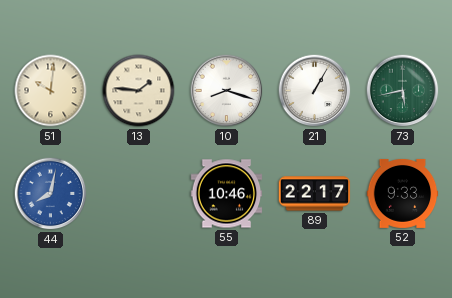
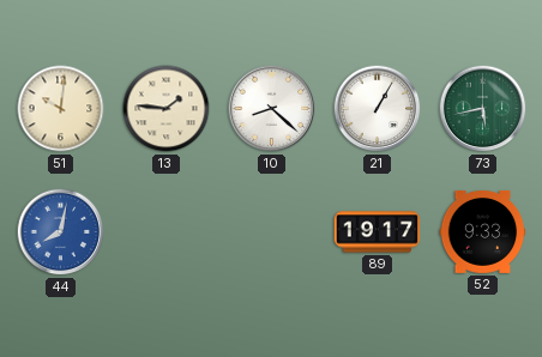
10: 8:18 -> 8:22 (272, 109)
55: 10:46 -> none (227, 194)
89: 22:17 -> 19:17 (378, 232)
